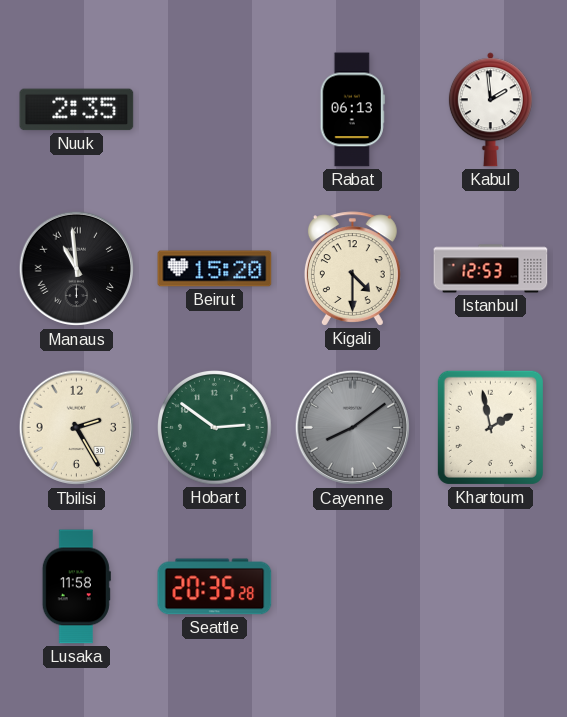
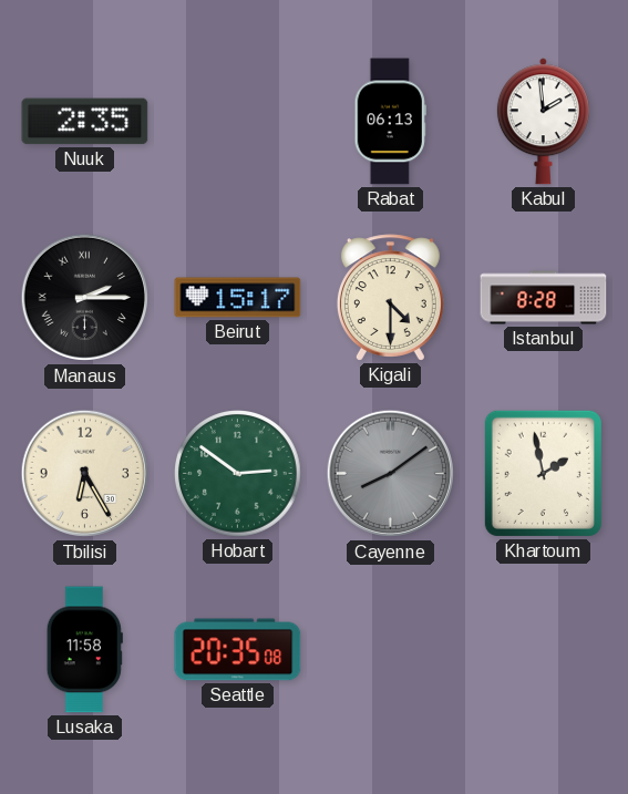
Manaus: 10:59 -> 2:15 (85, 298)
Beirut: 15:20 -> 15:17 (238, 298)
Istanbul: 12:53 -> 8:28 (544, 298)
Tbilisi: 2:25 -> 6:25 (85, 474)
Seattle: 20:35:28 -> 20:35:08 (238, 650)
